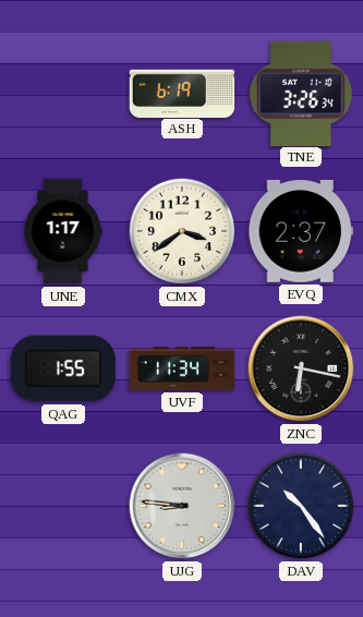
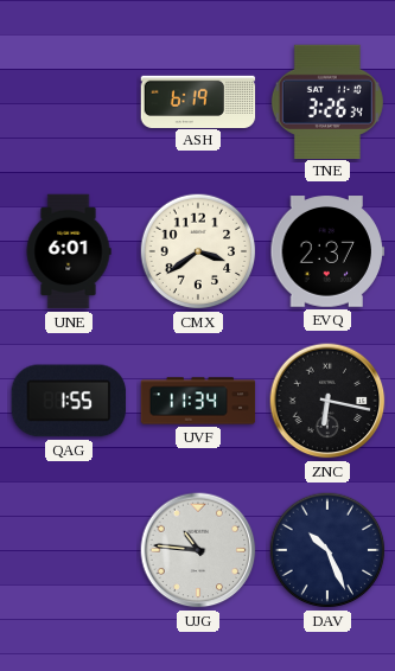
UNE: 1:17 -> 6:01 (69, 251)
UJG: 8:46 -> 10:46 (198, 550)
DAV: 10:24 -> 10:26 (327, 550)
